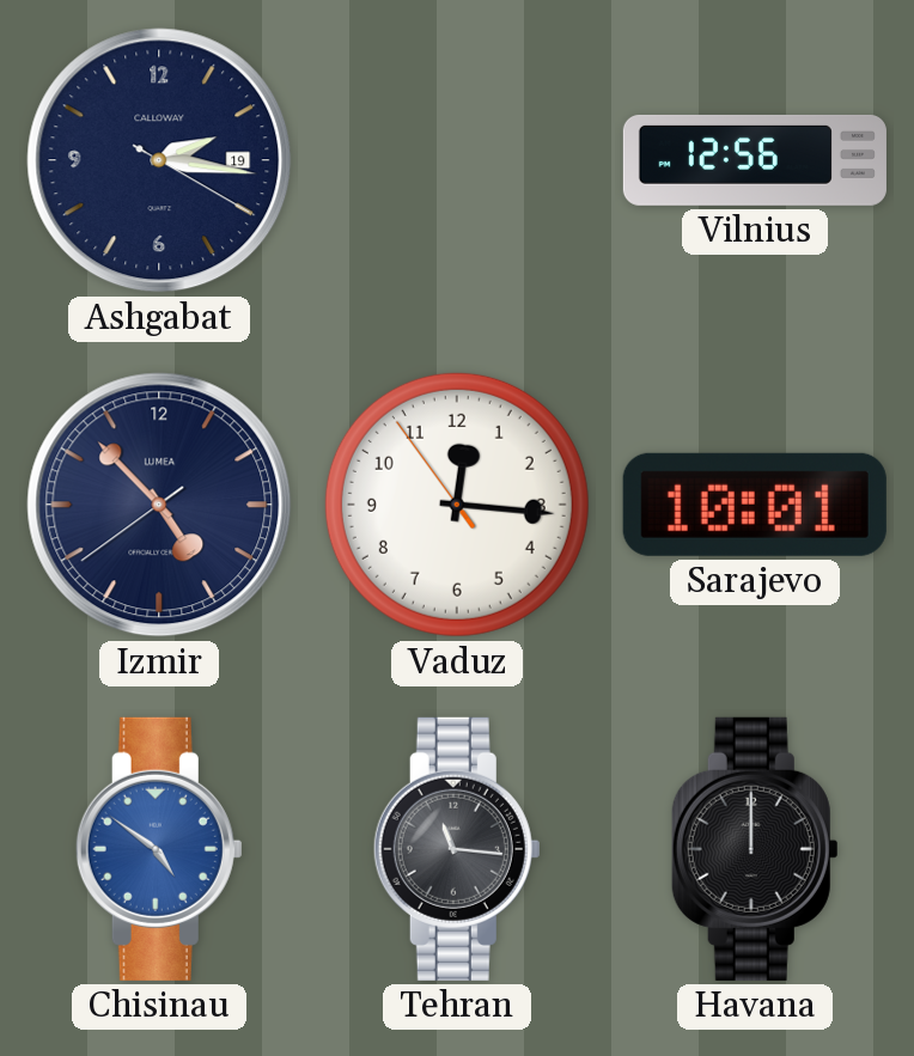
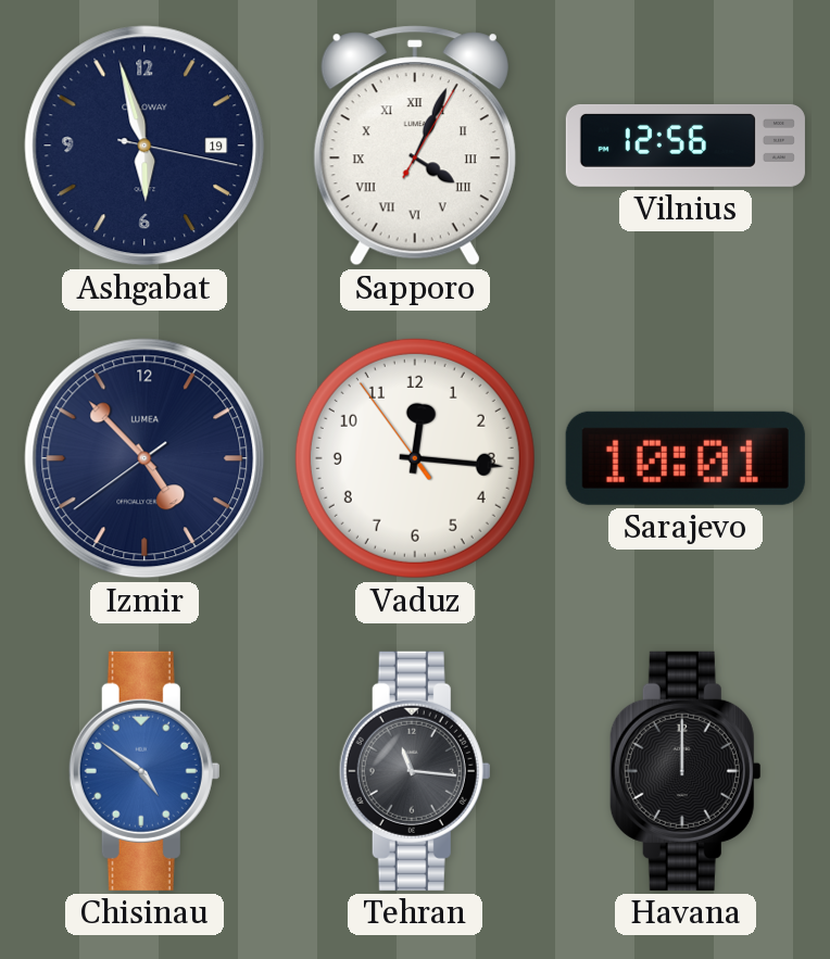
Ashgabat: 2:16 -> 5:57 (144, 146)
Sapporo: none -> 4:04 (415, 146)
